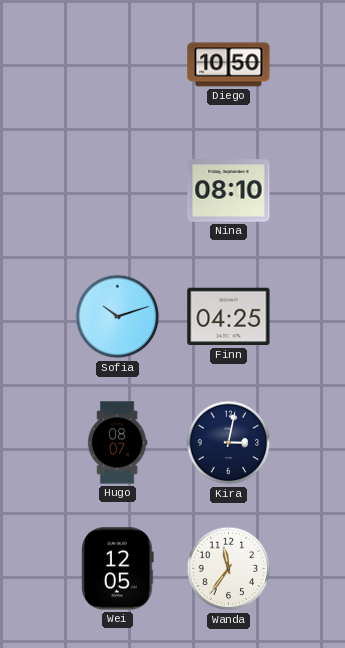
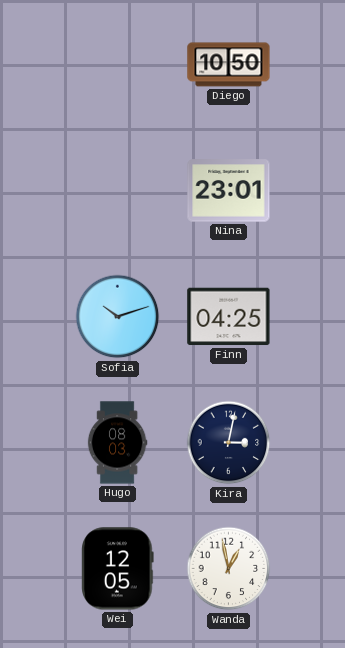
Nina: 08:10 -> 23:01 (229, 191)
Hugo: 08:07 -> 08:03 (117, 443)
Wanda: 11:36 -> 12:58 (229, 569)
